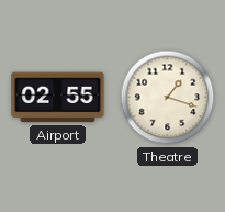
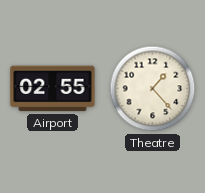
Theatre: 1:18 -> 1:23 (153, 89)
